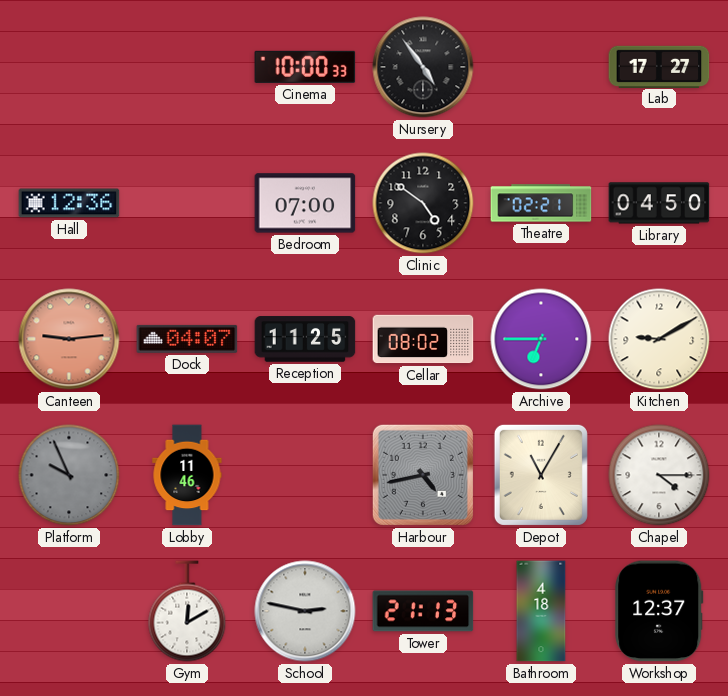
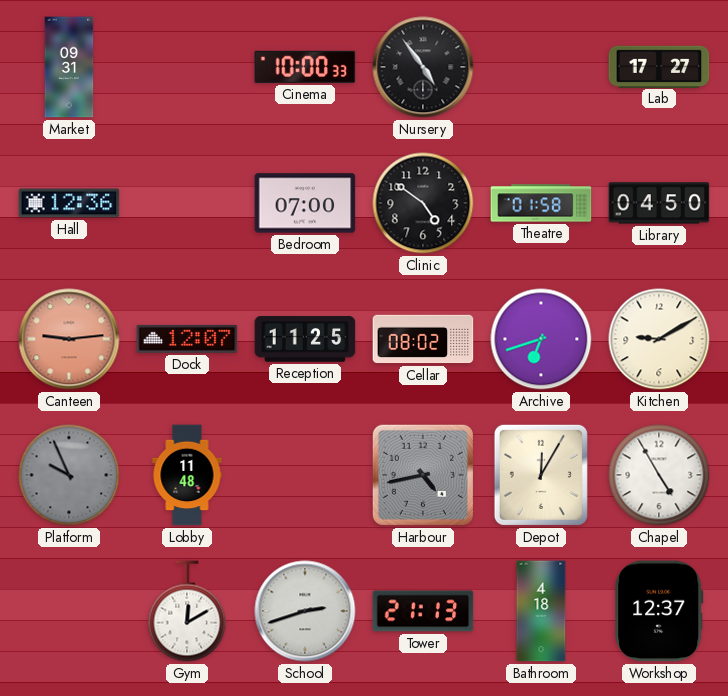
Market: none -> 09:31 (69, 67)
Theatre: 02:21 -> 01:58 (541, 203)
Dock: 04:07 -> 12:07 (187, 339)
Archive: 6:45 -> 6:42 (541, 339)
Lobby: 11:46 -> 11:48 (187, 475)
Depot: 11:05 -> 12:05 (541, 475)
Chapel: 4:15 -> 4:55 (659, 475)
School: 2:47 -> 2:42 (305, 611)
